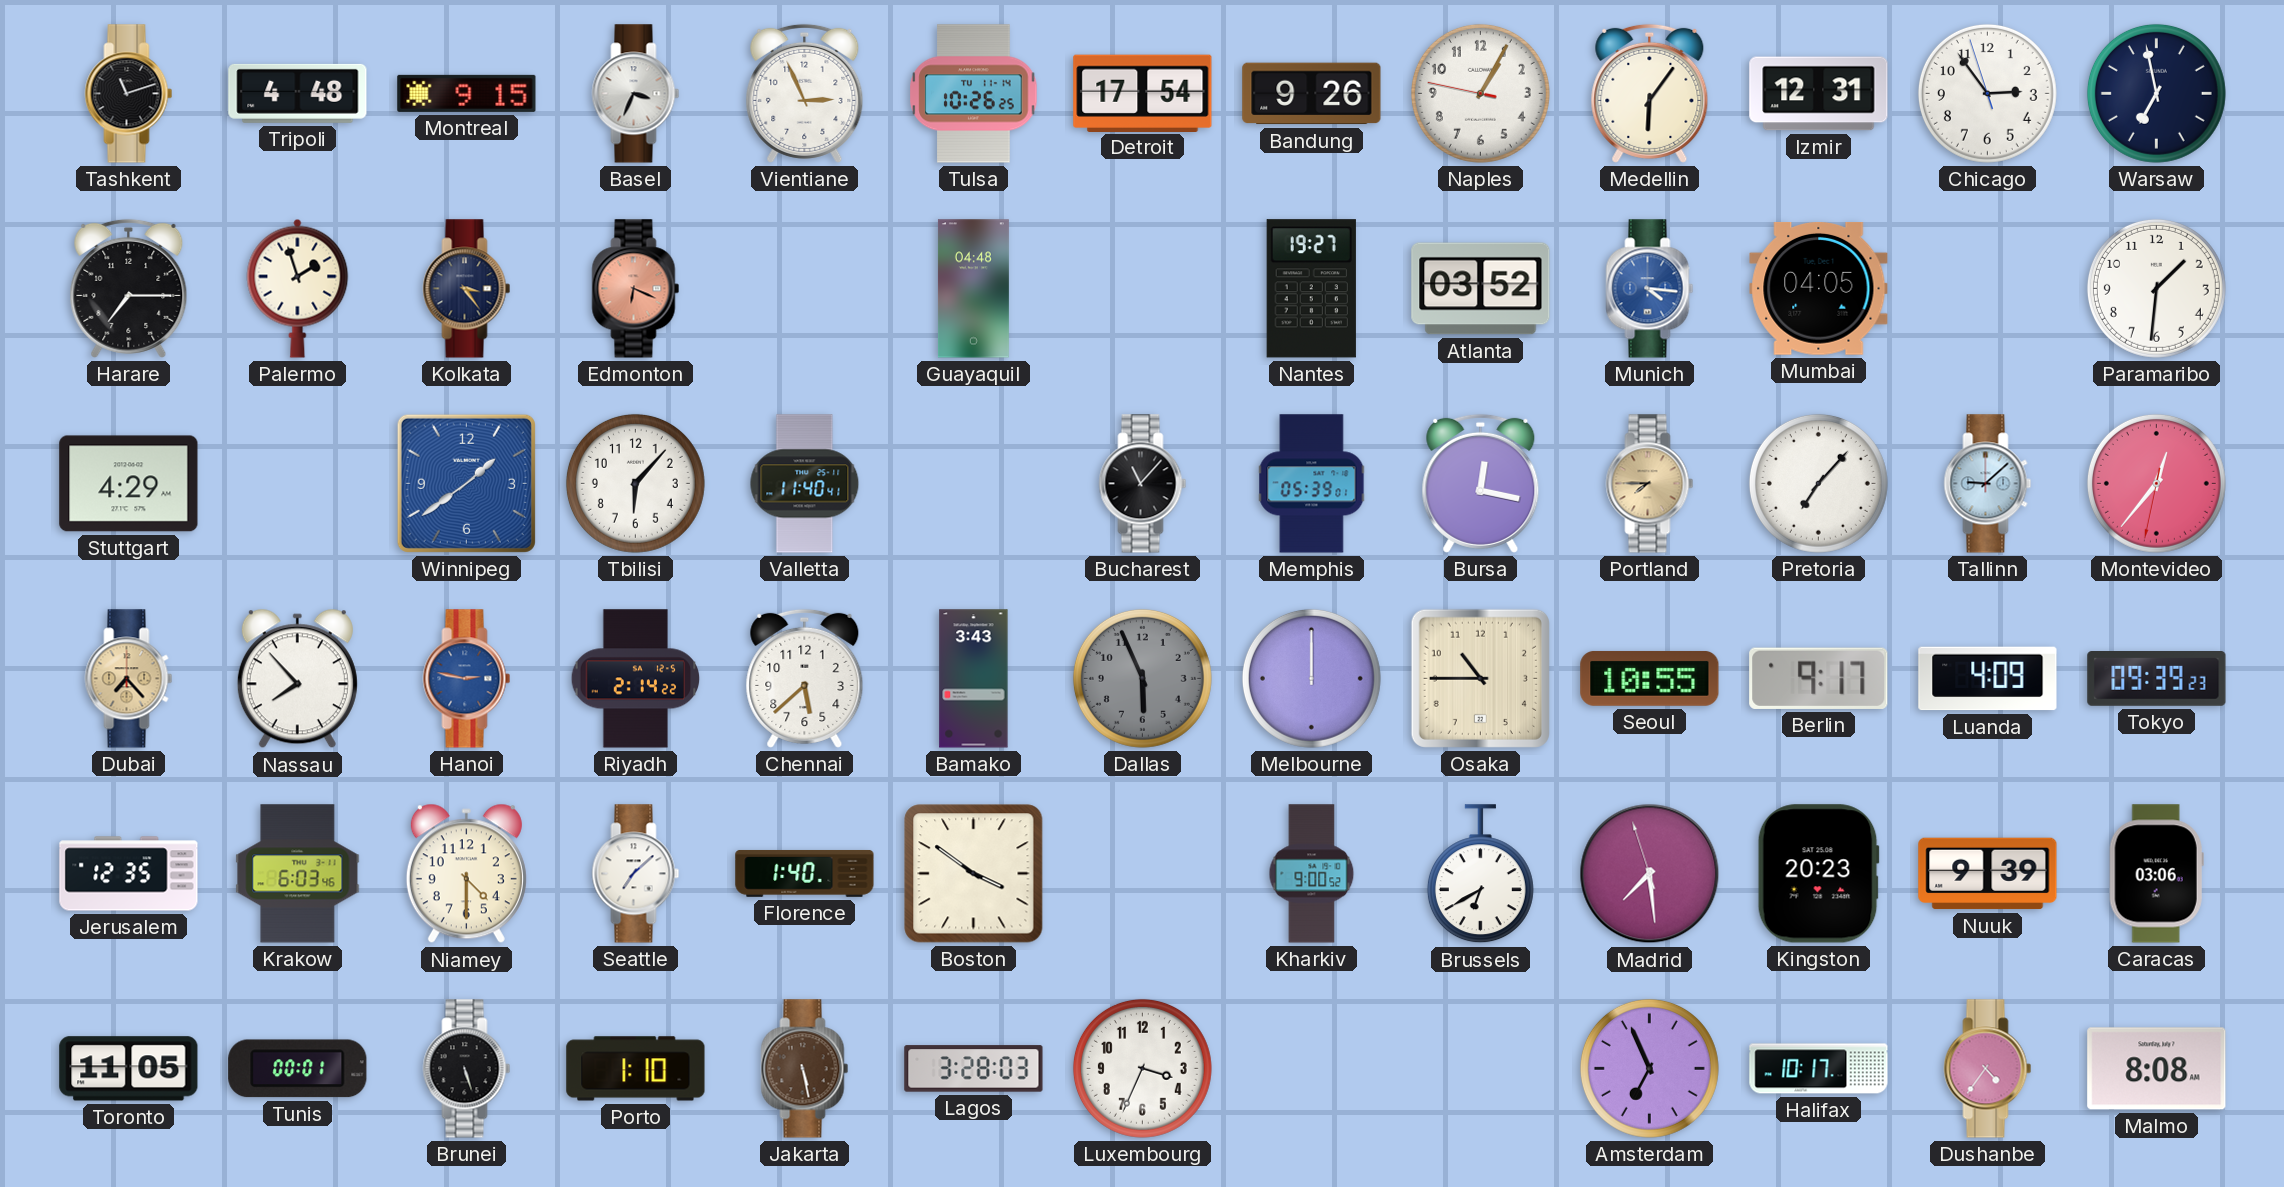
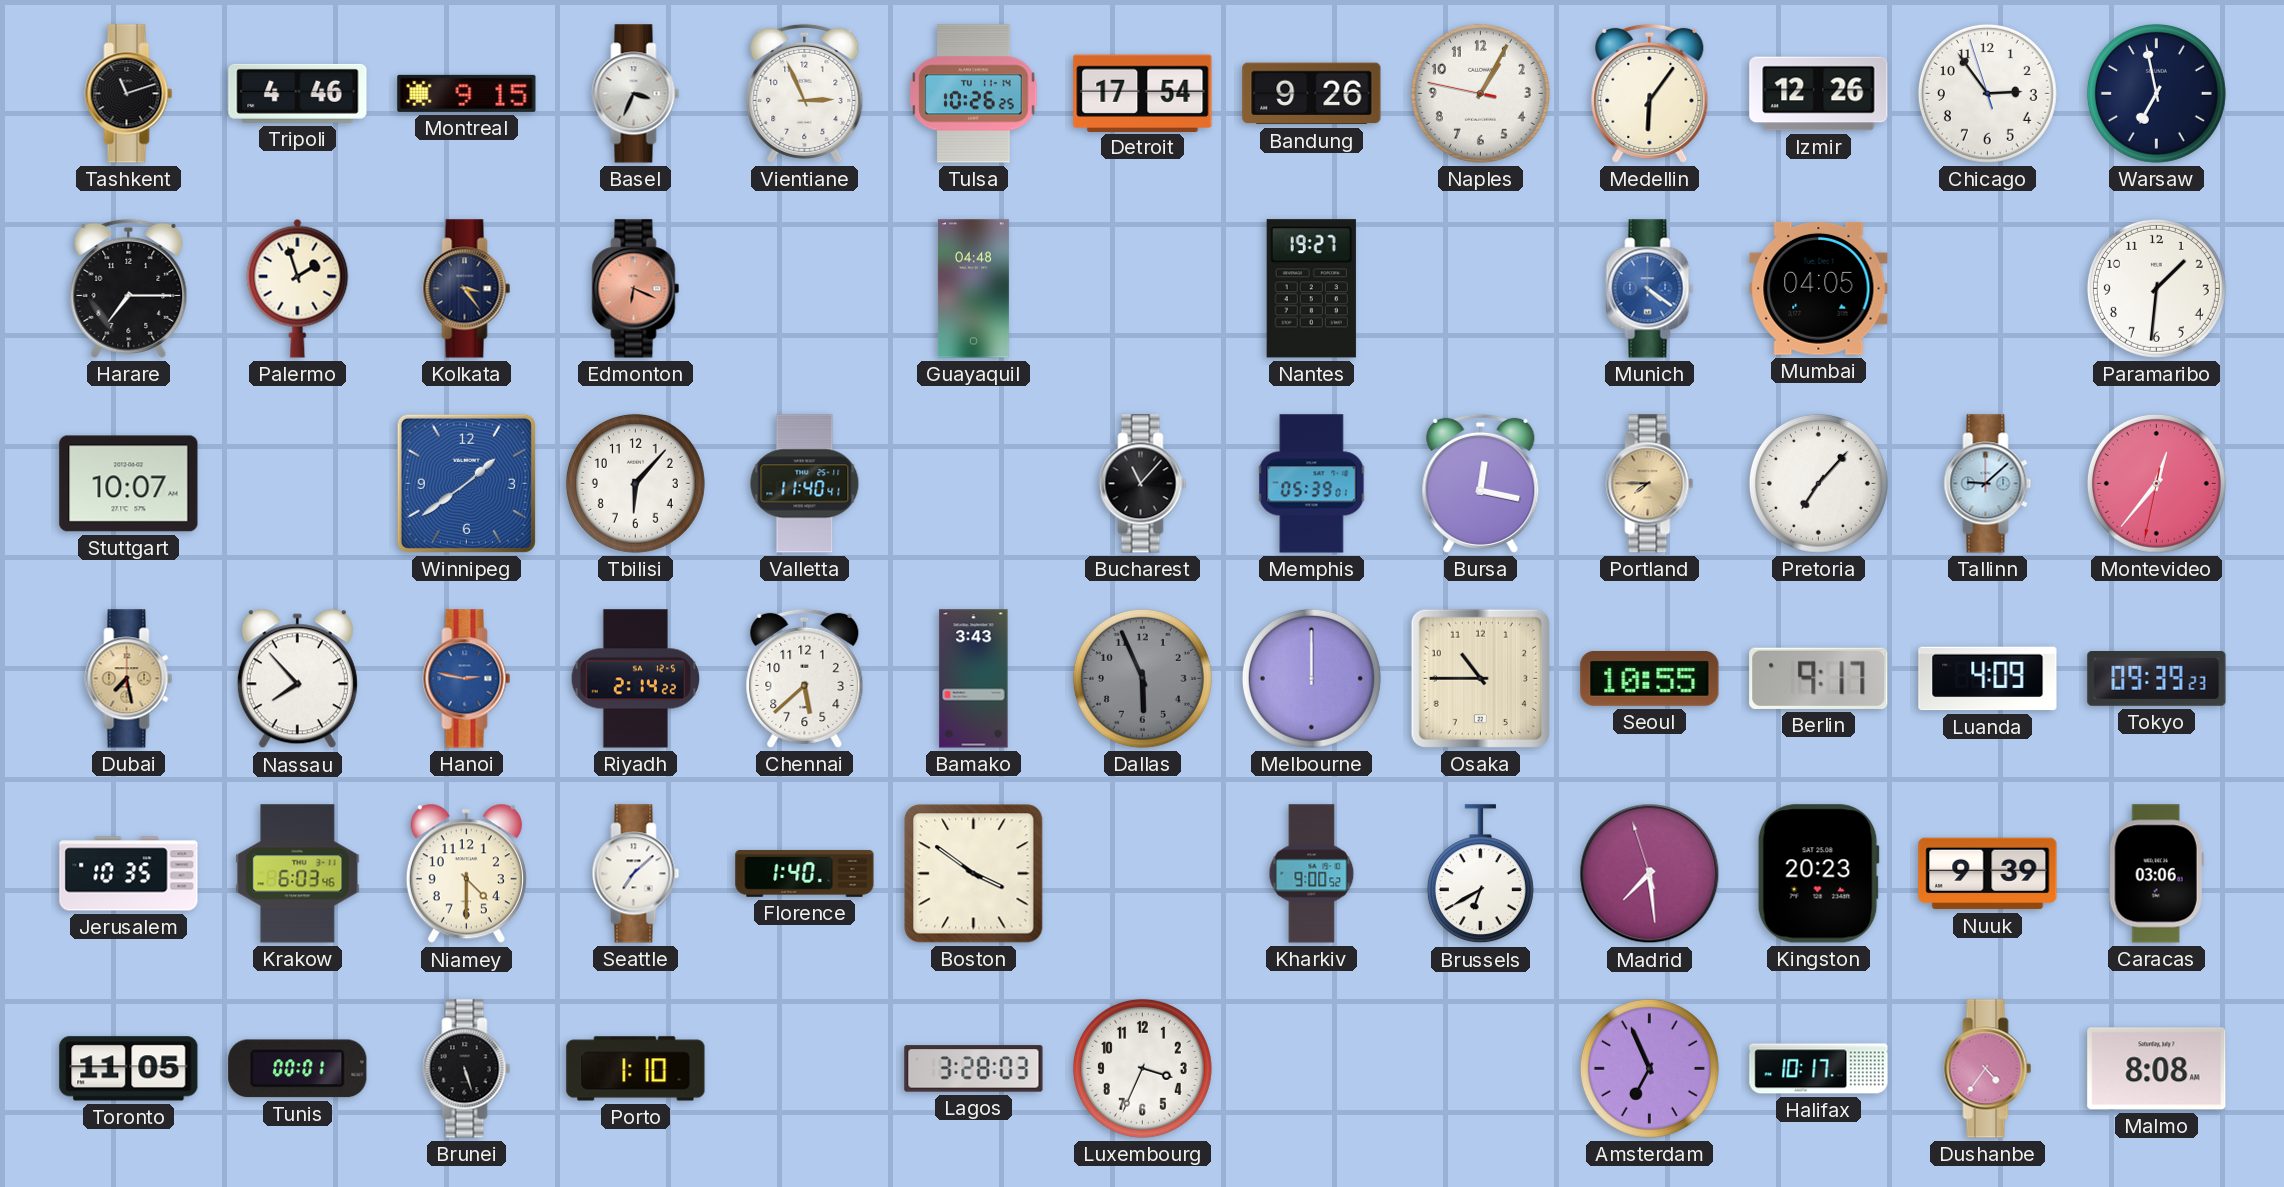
Tripoli: 4:48 -> 4:46 (298, 93)
Izmir: 12:31 -> 12:26 (1819, 94)
Atlanta: 03:52 -> none (1481, 289)
Munich: 4:16 -> 4:21 (1650, 289)
Stuttgart: 4:29 -> 10:07 (129, 484)
Dubai: 7:23 -> 7:28 (129, 679)
Jerusalem: 12:35 -> 10:35 (129, 874)
Jakarta: 5:28 -> none (805, 1069)
